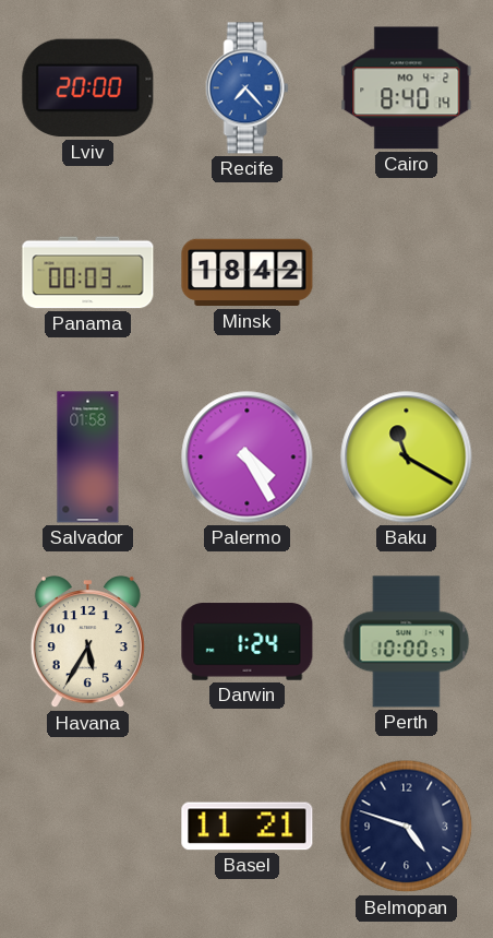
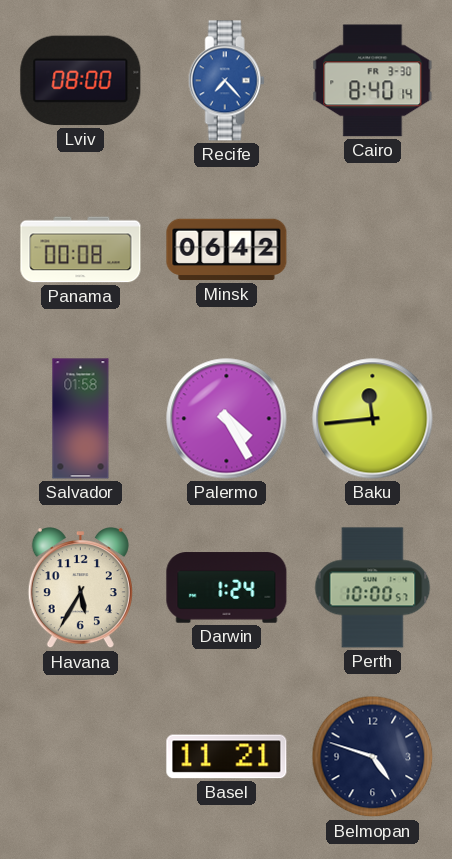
Lviv: 20:00 -> 08:00 (81, 81)
Cairo date: MO 4-2 -> FR 3-30 (373, 81)
Panama: 00:03 -> 00:08 (81, 250)
Minsk: 18:42 -> 06:42 (227, 250)
Baku: 11:20 -> 11:44 (373, 419)
